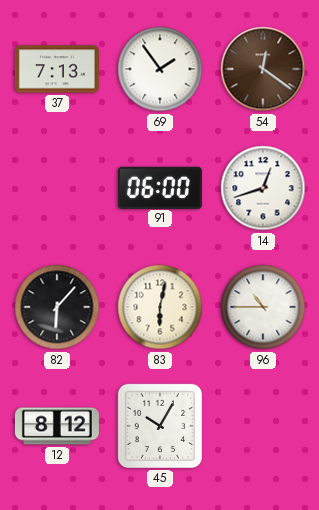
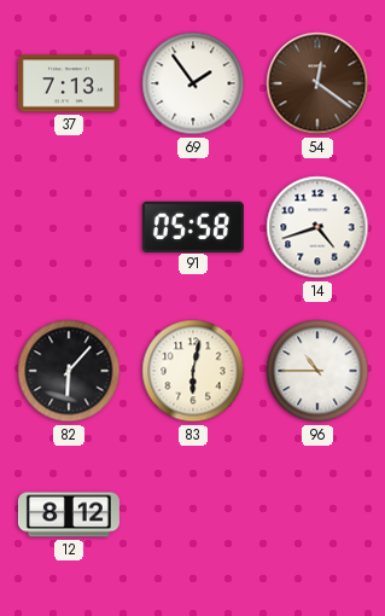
91: 06:00 -> 05:58 (193, 226)
14: 12:42 -> 4:42 (317, 227)
45: 10:05 -> none (160, 426)
